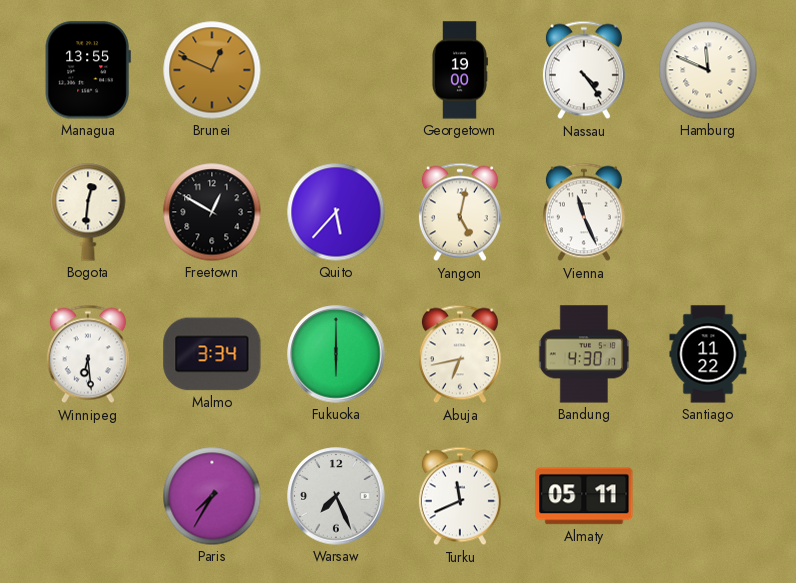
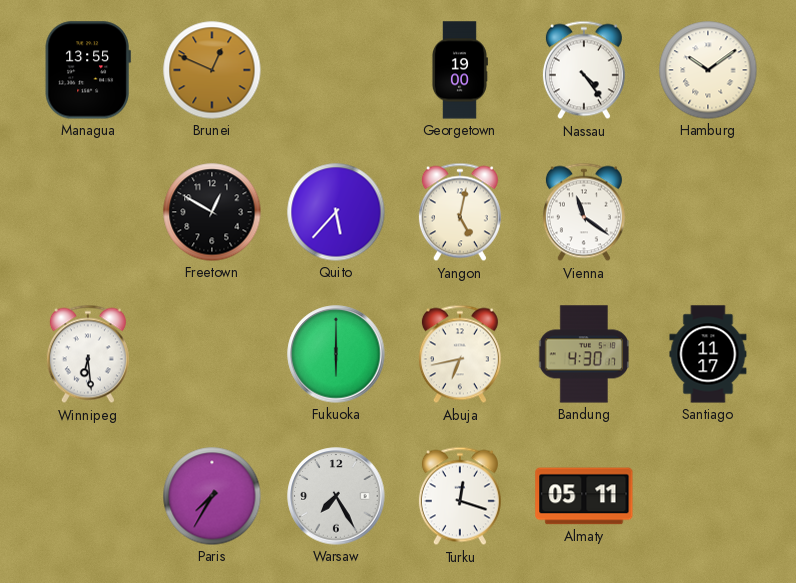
Hamburg: 11:49 -> 10:09 (708, 70)
Bogota: 12:31 -> none (88, 212)
Vienna: 11:26 -> 11:21 (584, 212)
Malmo: 3:34 -> none (212, 354)
Santiago: 11:22 -> 11:17 (708, 354)
Warsaw: 7:26 -> 7:25 (336, 496)
Turku: 11:41 -> 12:18 (460, 496)
